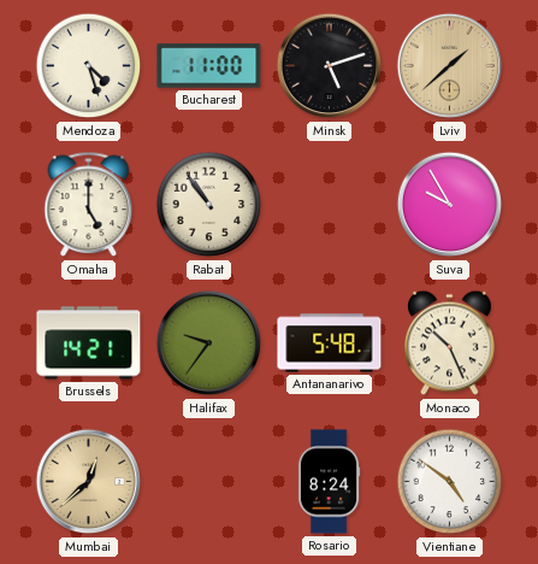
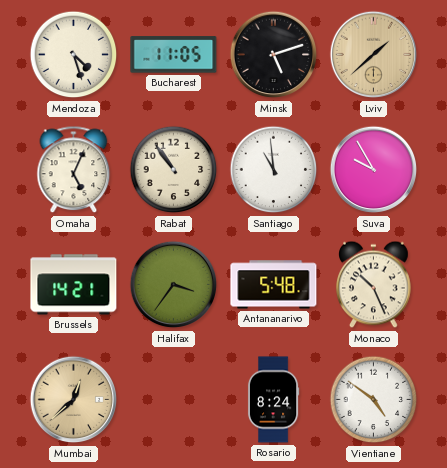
Bucharest: 11:00 -> 11:05 (174, 55)
Omaha: 5:00 -> 5:04 (74, 170)
Santiago: none -> 10:59 (274, 170)
Halifax: 9:36 -> 3:36 (174, 285)
